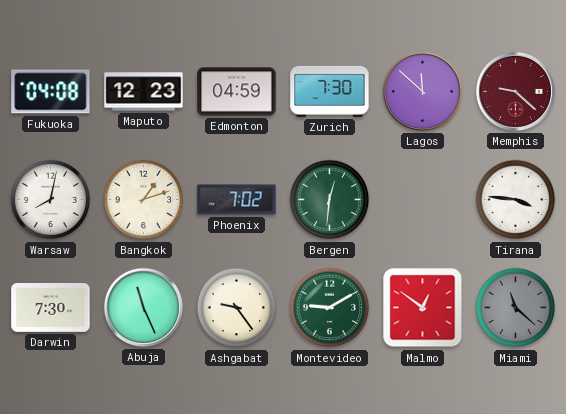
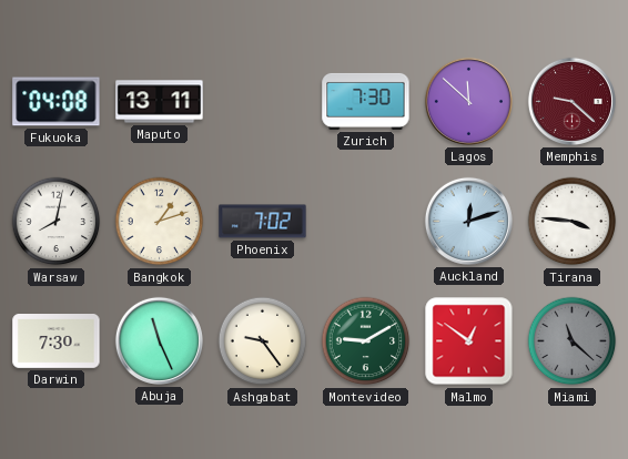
Maputo: 12:23 -> 13:11 (160, 102)
Edmonton: 04:59 -> none (237, 92)
Bergen: 12:31 -> none (330, 200)
Auckland: none -> 12:12 (468, 221)
